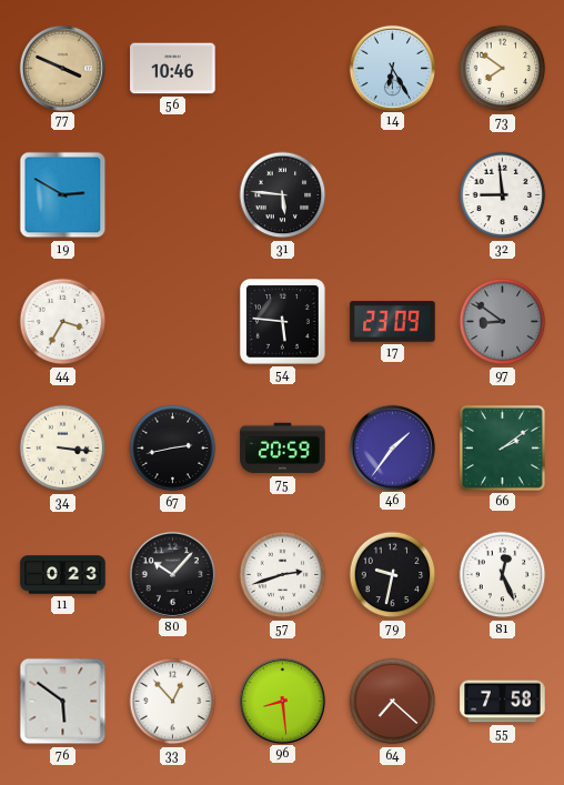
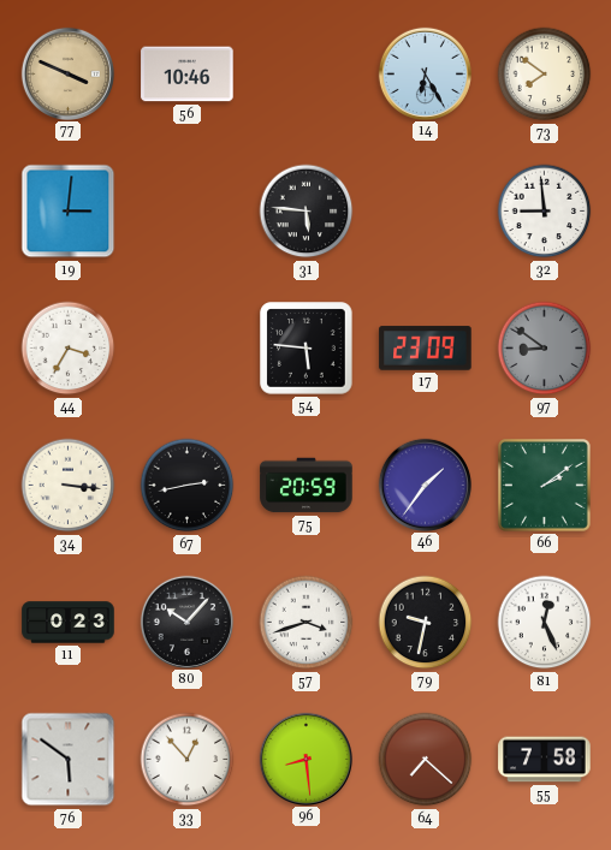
19: 2:50 -> 3:01 (69, 212)
57: 2:42 -> 3:42 (307, 623)
